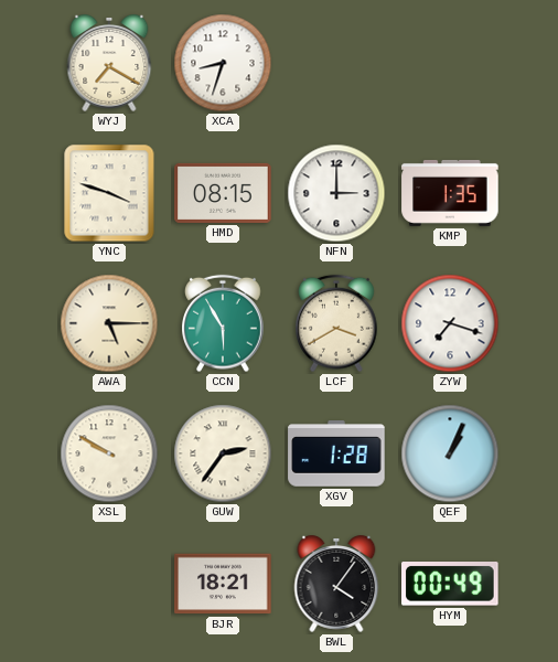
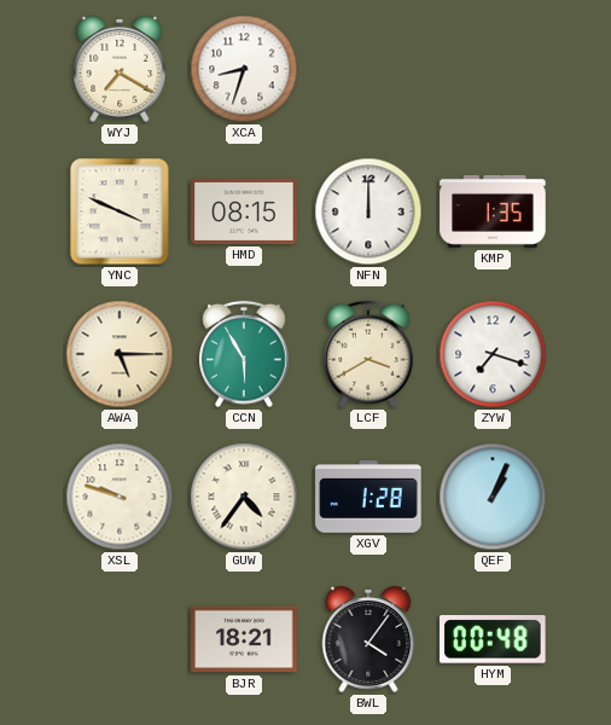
YNC: 3:48 -> 3:49 (120, 211)
NFN: 3:00 -> 12:00 (368, 211)
XSL: 9:50 -> 9:48 (120, 497)
GUW: 2:36 -> 4:36 (244, 497)
HYM: 00:49 -> 00:48 (494, 639)
